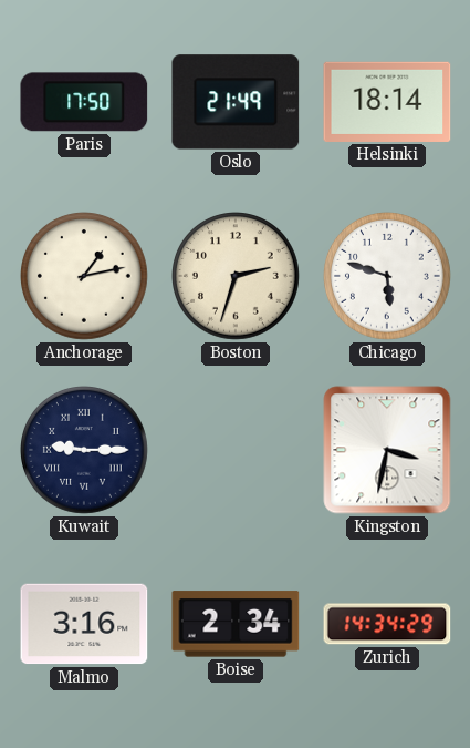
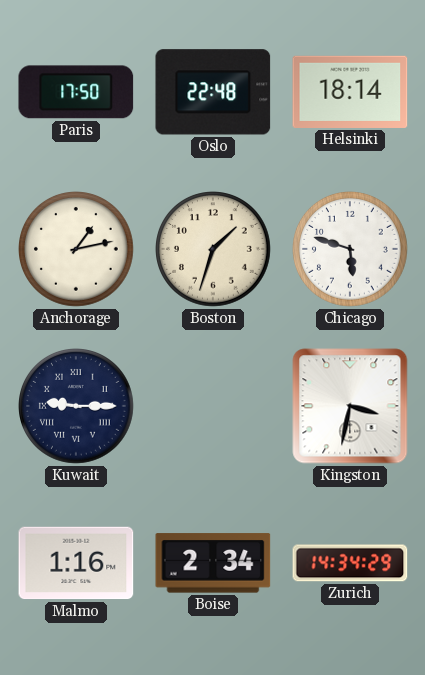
Oslo: 21:49 -> 22:48 (213, 92)
Boston: 2:33 -> 1:33 (214, 250)
Malmo: 3:16 -> 1:16 (76, 563)
